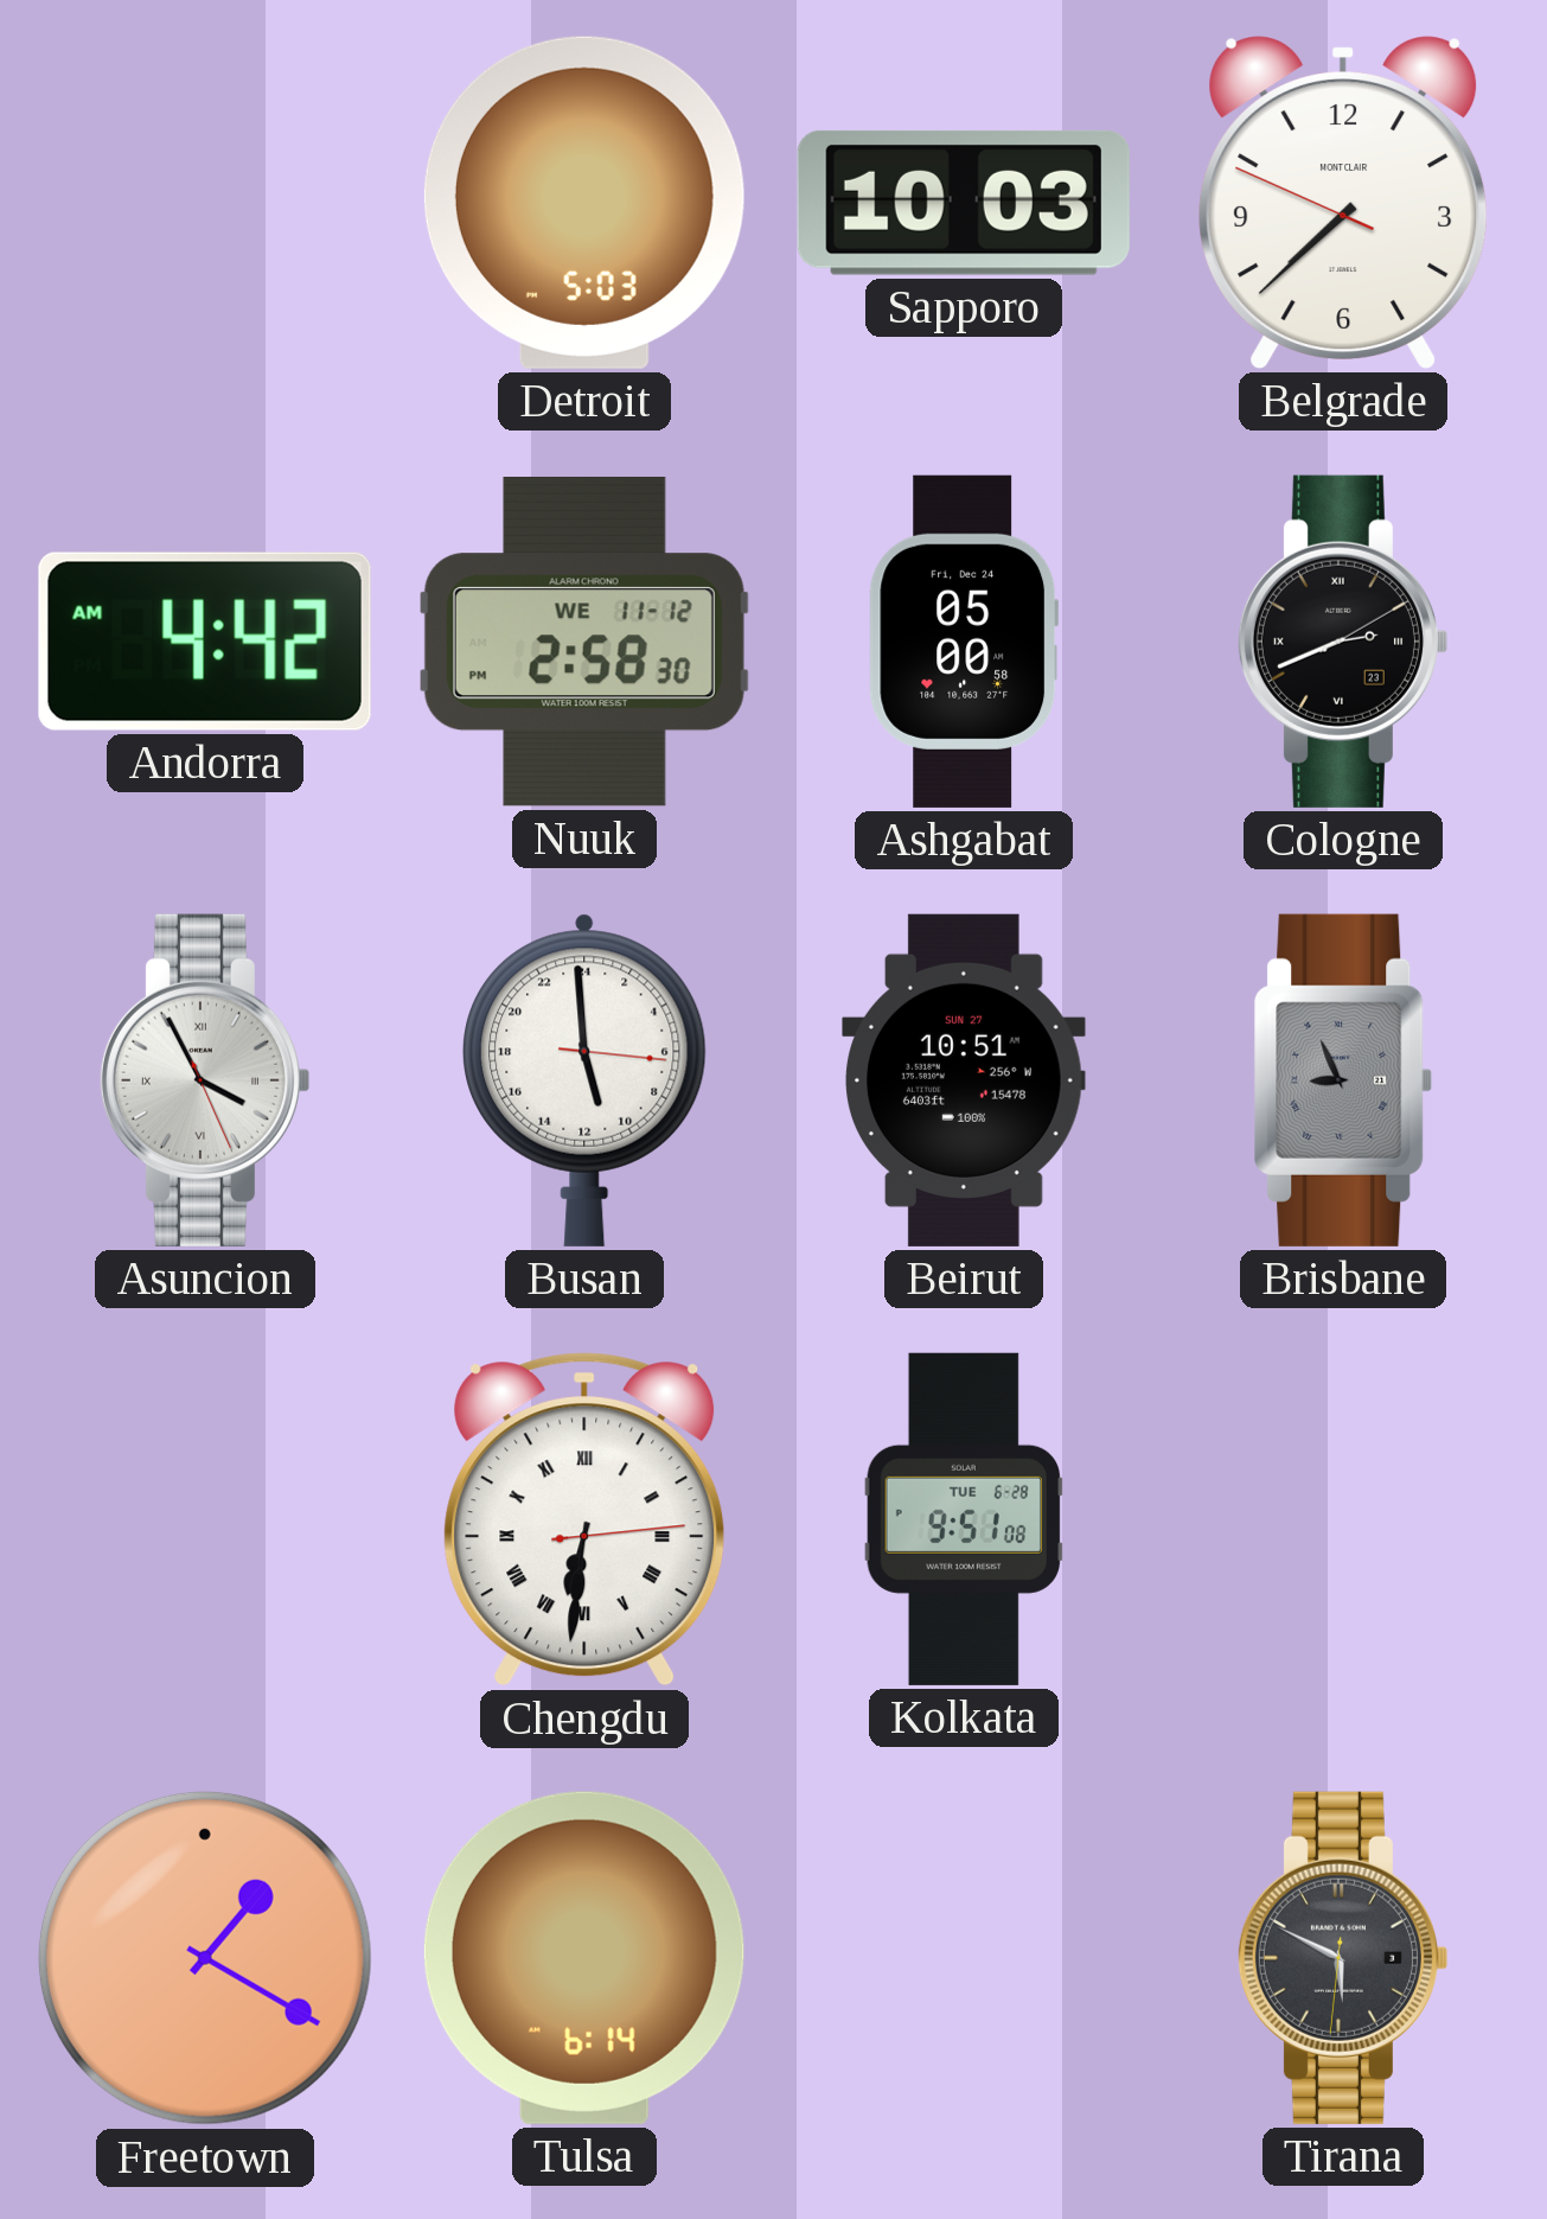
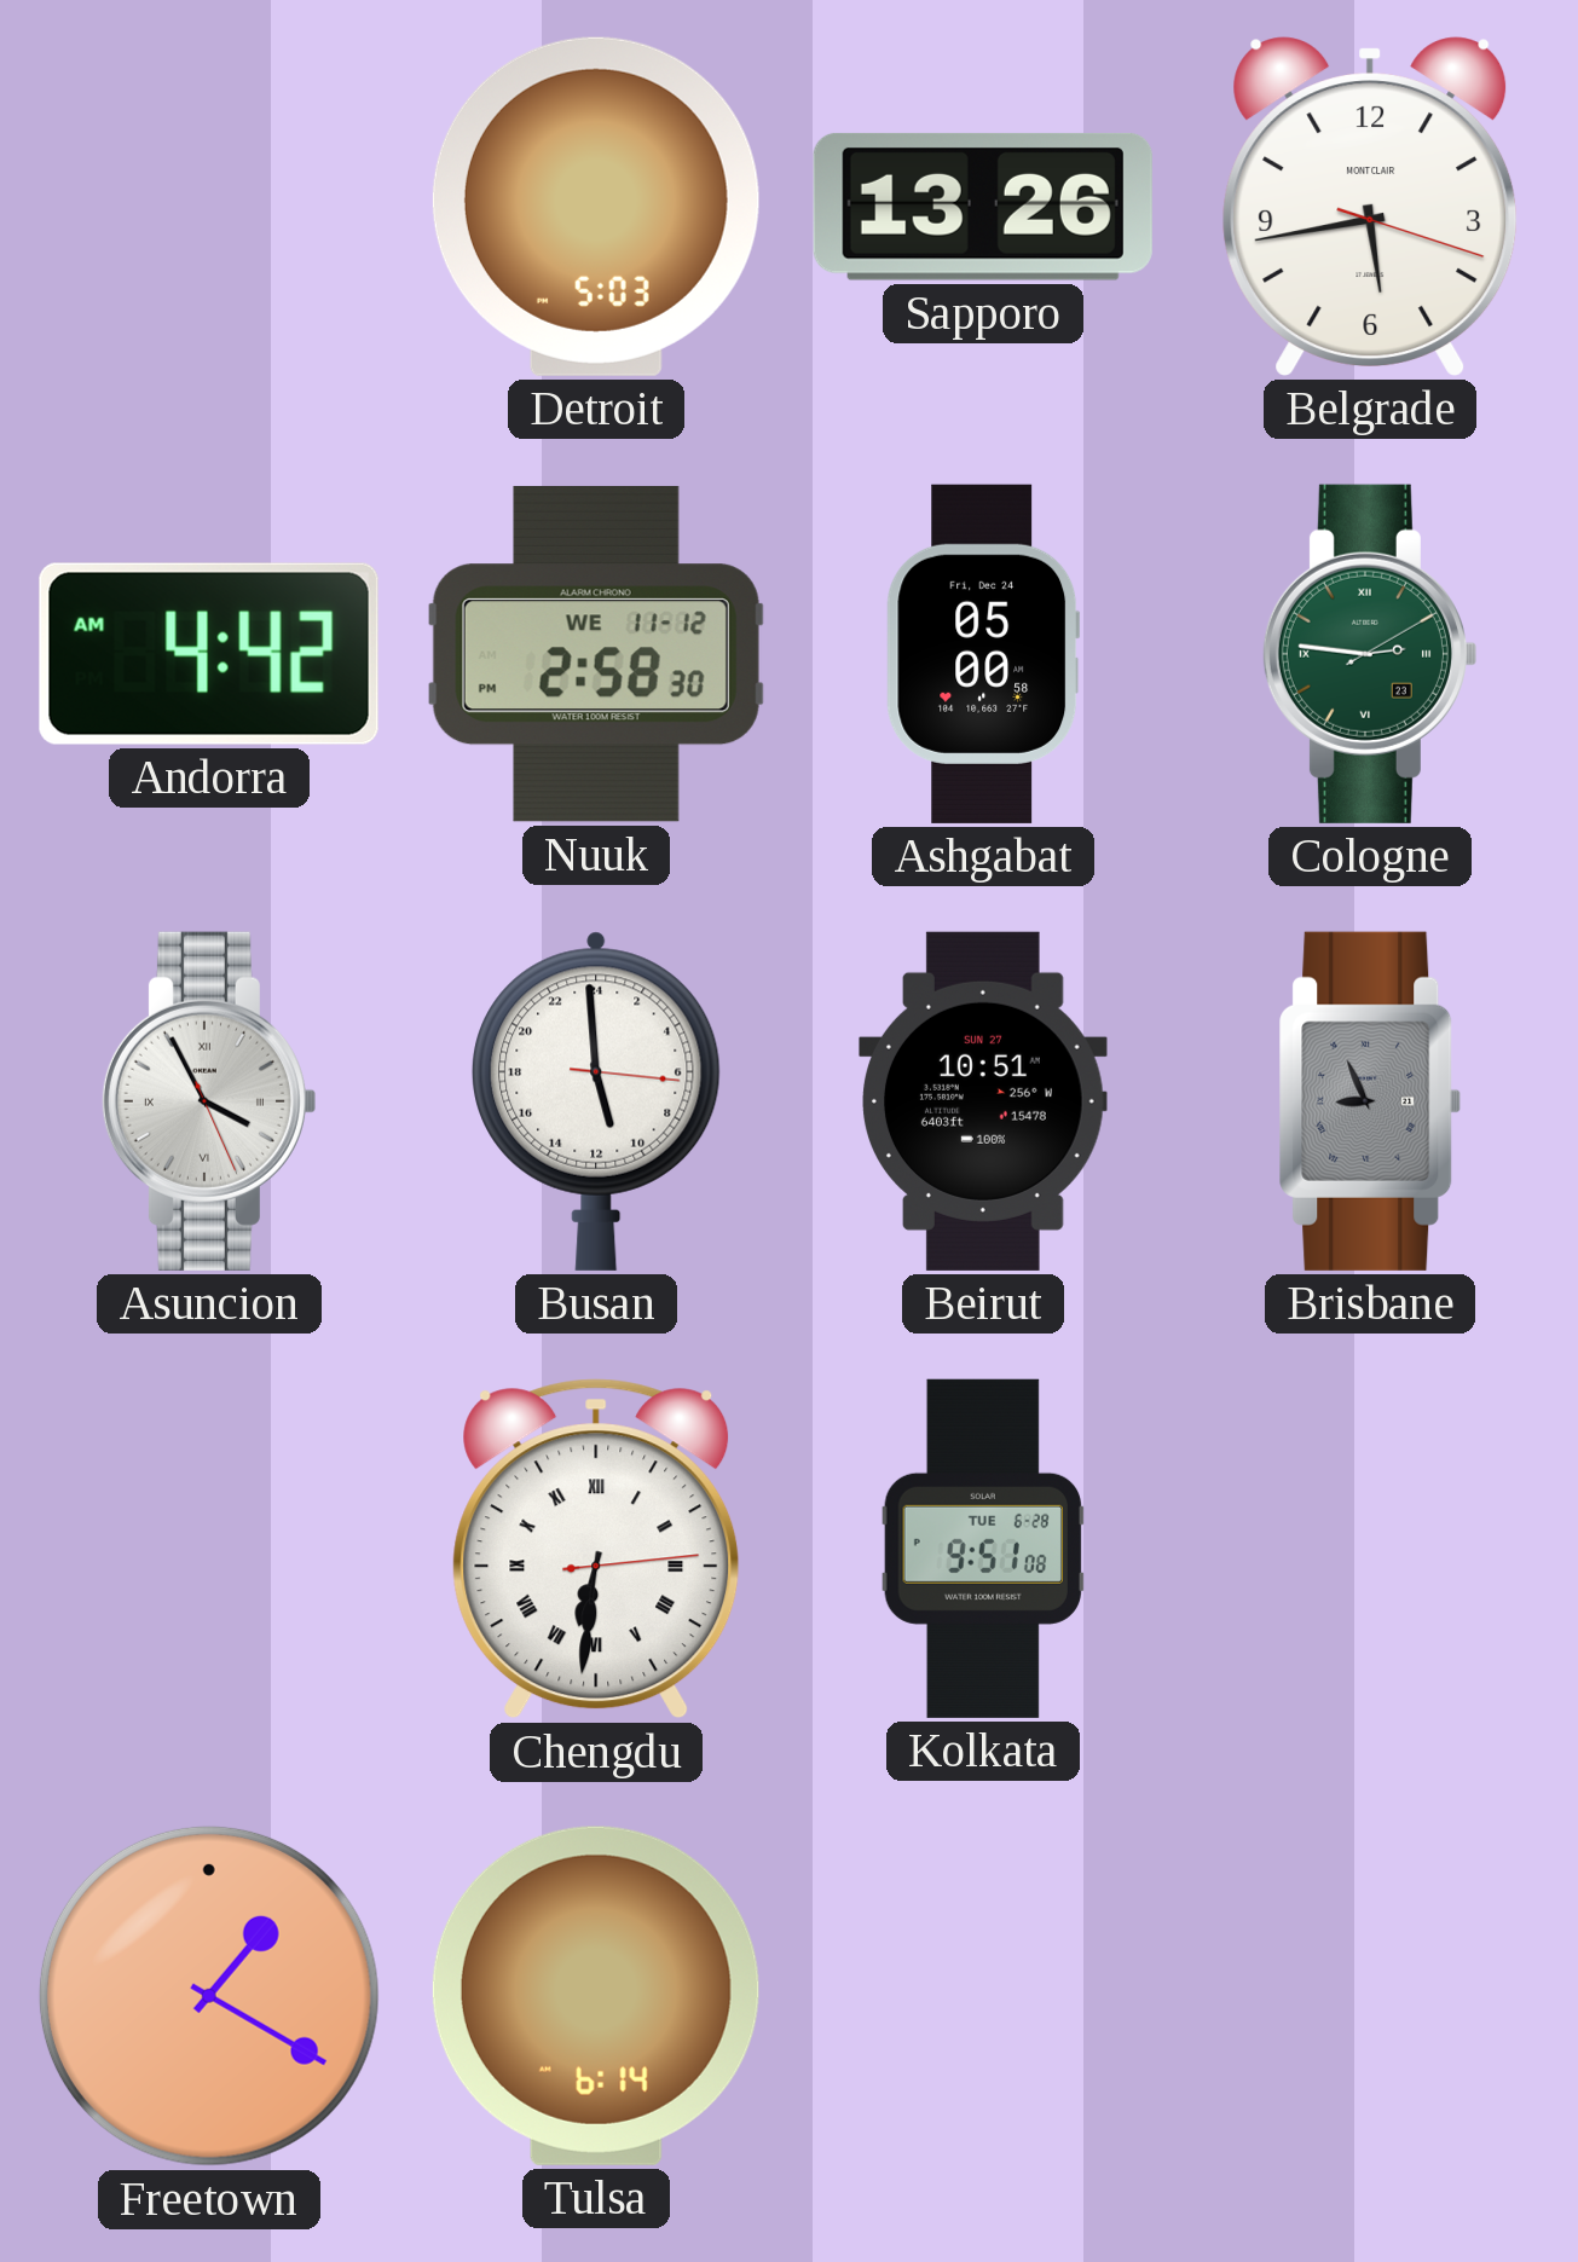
Sapporo: 10:03 -> 13:26 (983, 207)
Belgrade: 7:37 -> 5:43 (1370, 207)
Cologne: 2:41 -> 2:46 (1369, 654)
Cologne dial: black -> green (1369, 654)
Tirana: 5:49 -> none (1342, 1958)
